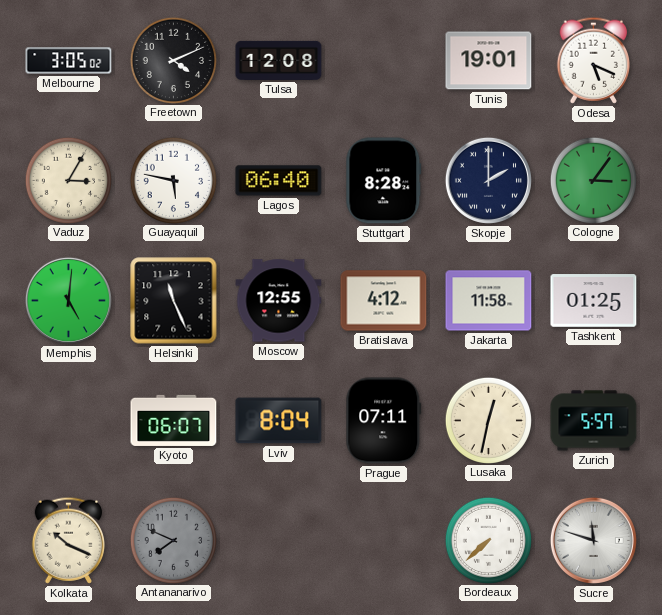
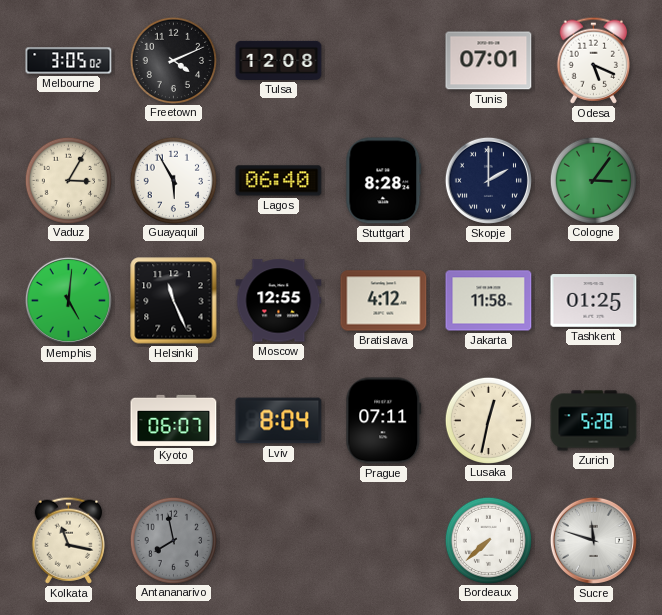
Tunis: 19:01 -> 07:01 (489, 61)
Guayaquil: 5:47 -> 5:55 (173, 180)
Zurich: 5:57 -> 5:28 (594, 421)
Kolkata: 10:19 -> 11:17 (68, 540)
Antananarivo: 7:49 -> 7:58 (173, 540)
